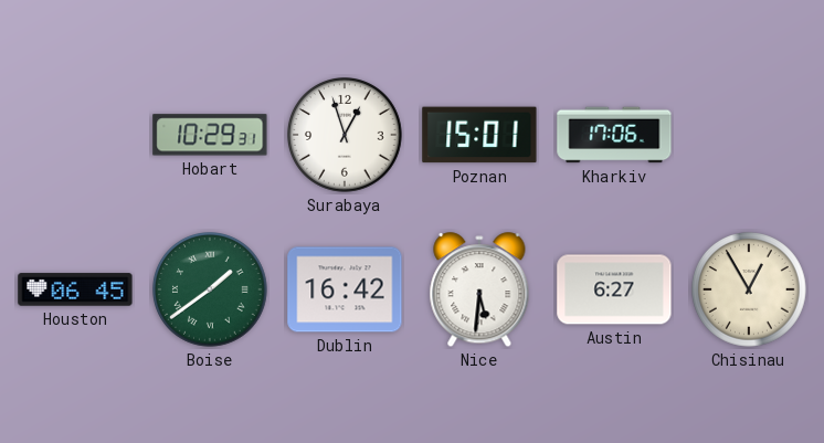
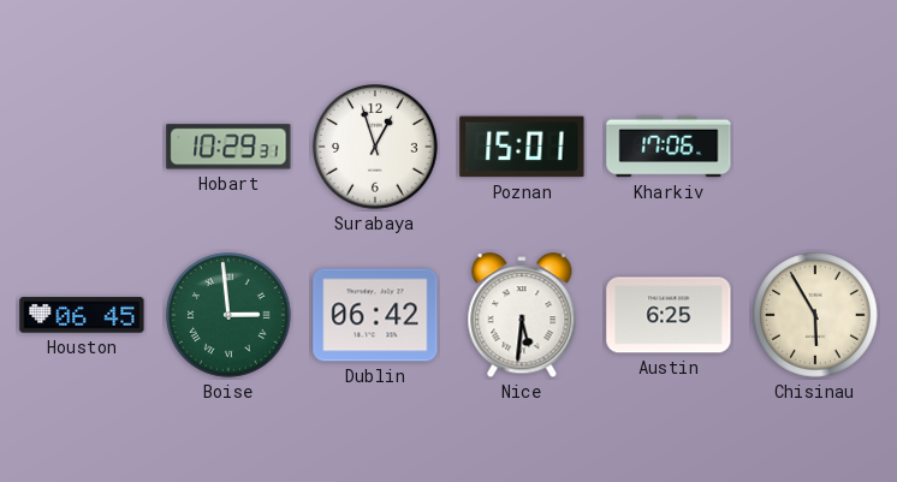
Boise: 1:39 -> 2:59 (230, 316)
Dublin: 16:42 -> 06:42 (375, 315)
Austin: 6:27 -> 6:25 (669, 315)
Chisinau: 12:55 -> 5:55 (816, 316)
